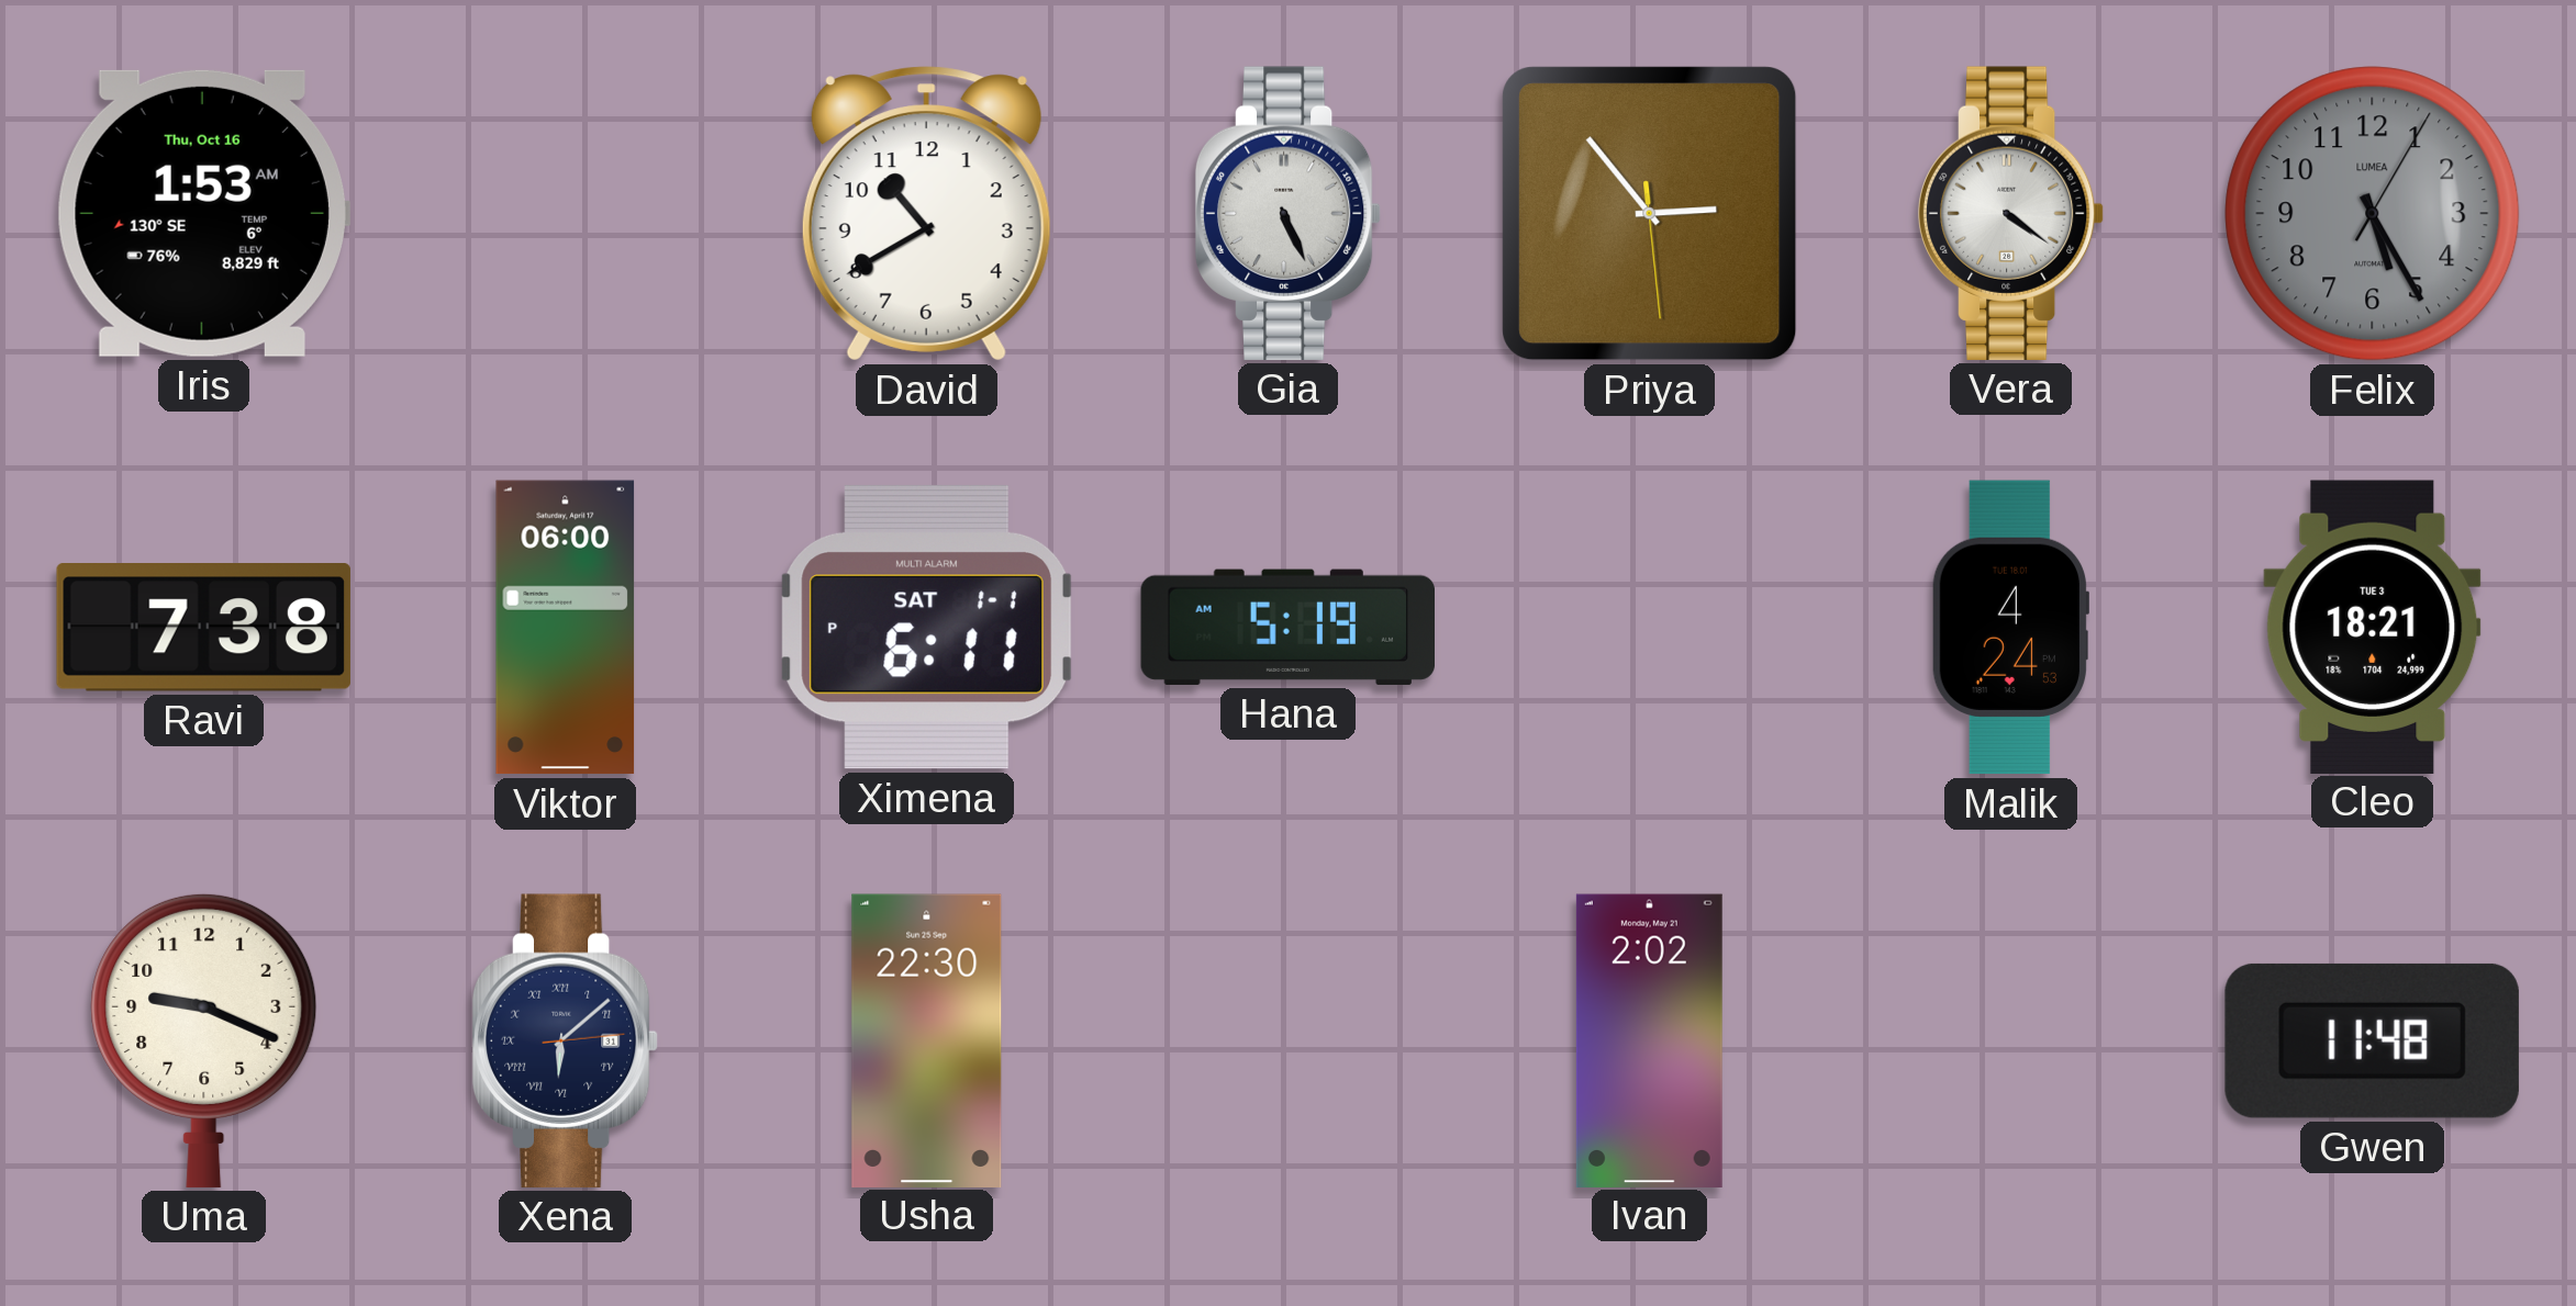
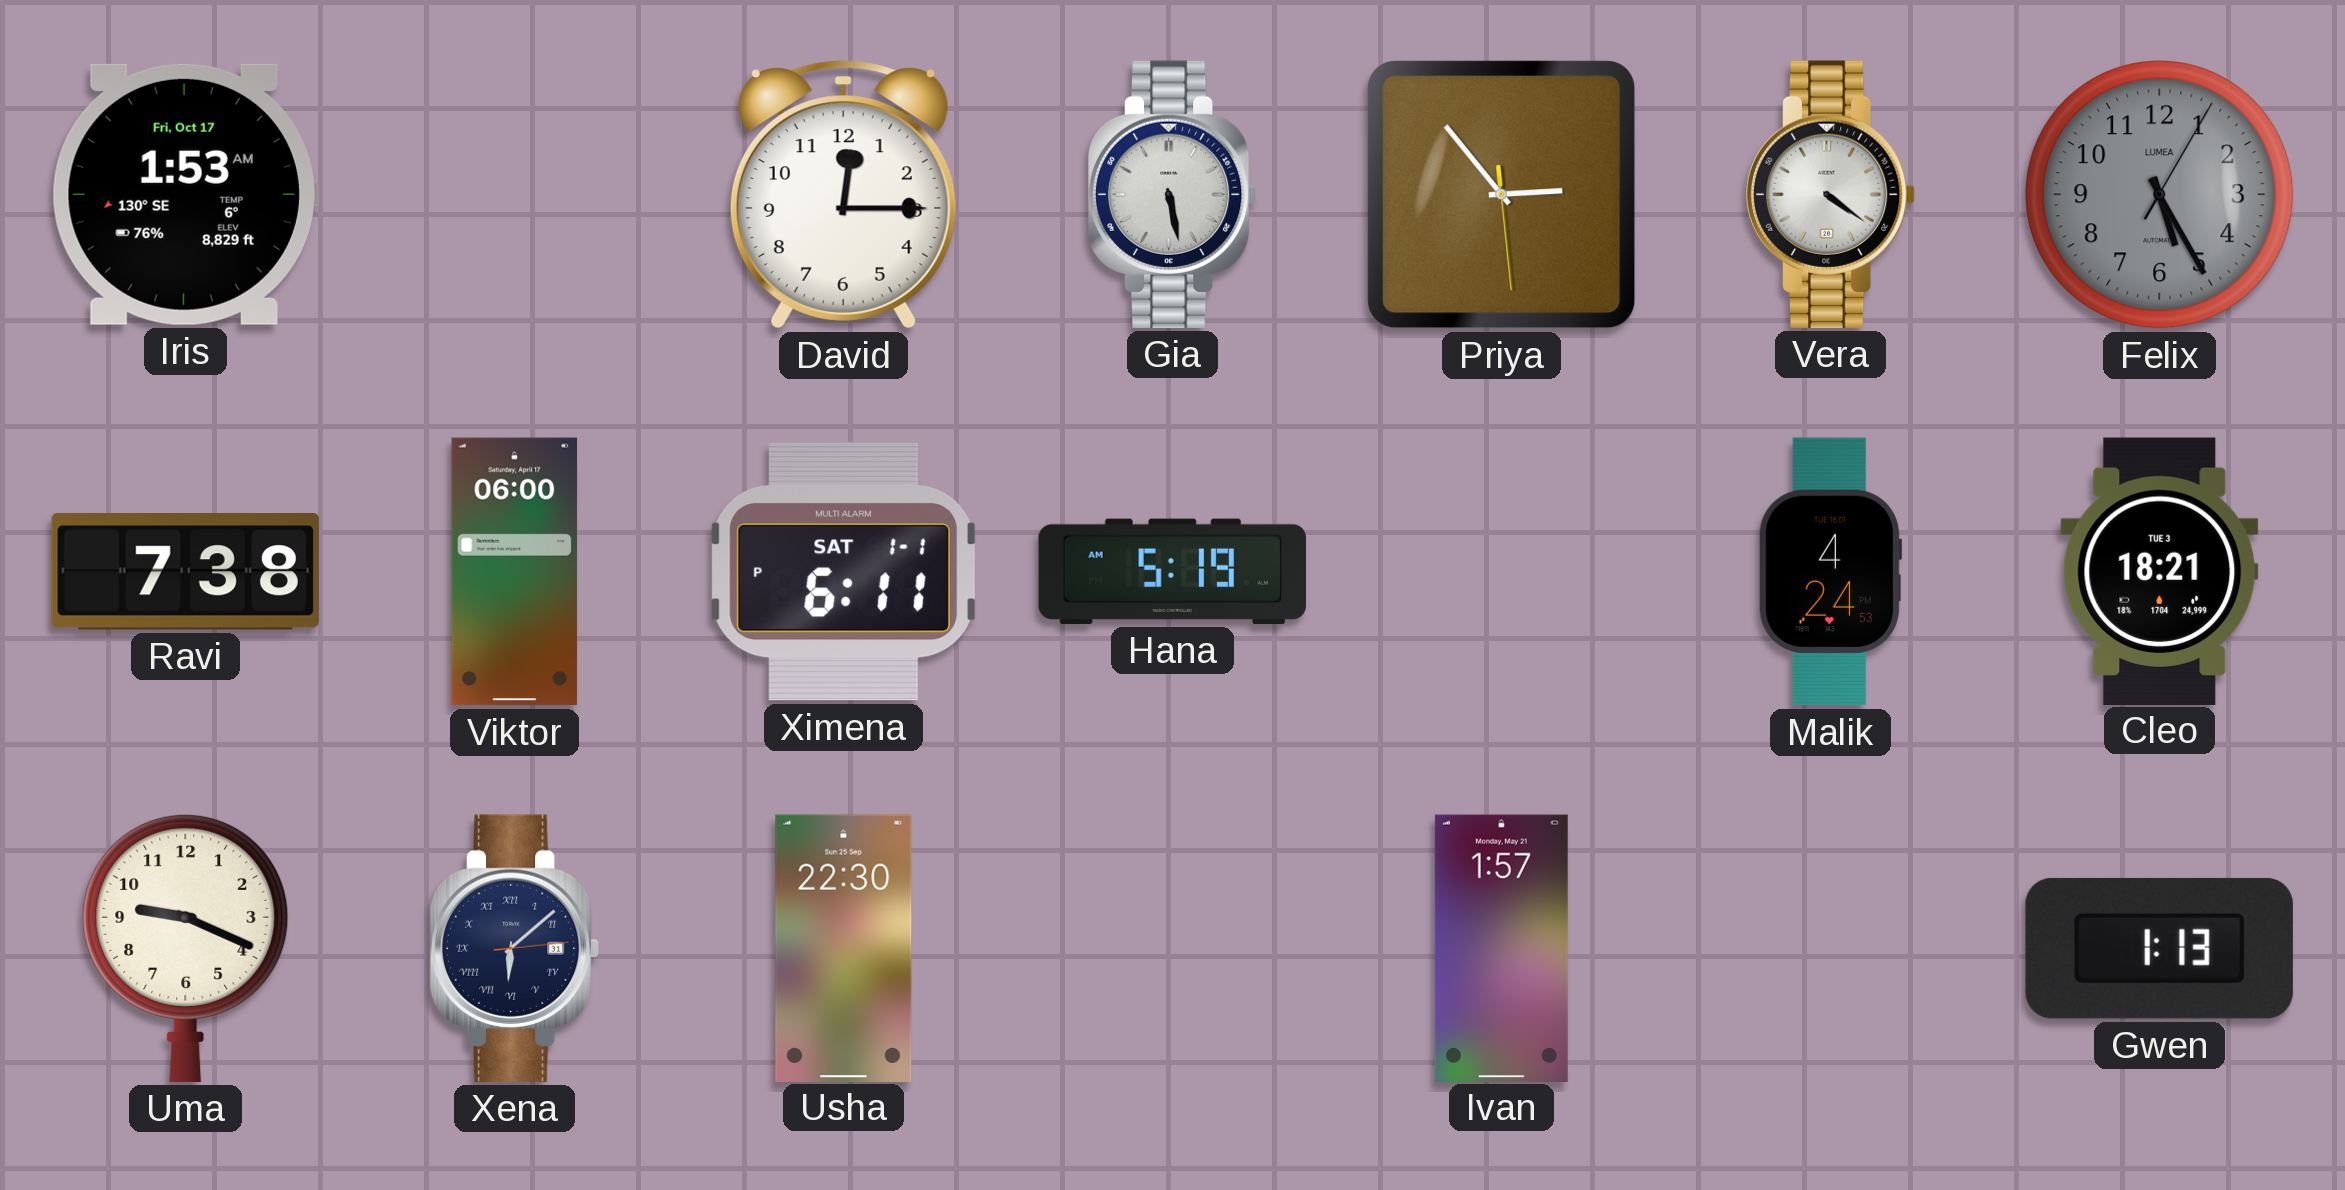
Iris date: Thu, Oct 16 -> Fri, Oct 17 (185, 194)
David: 10:40 -> 12:15 (843, 195)
Gia: 5:26 -> 5:28 (1173, 194)
Ivan: 2:02 -> 1:57 (1501, 948)
Gwen: 11:48 -> 1:13 (2159, 948)
